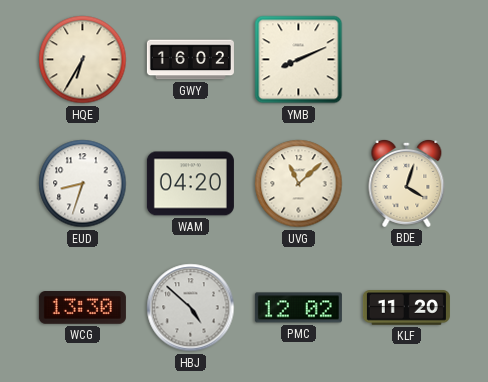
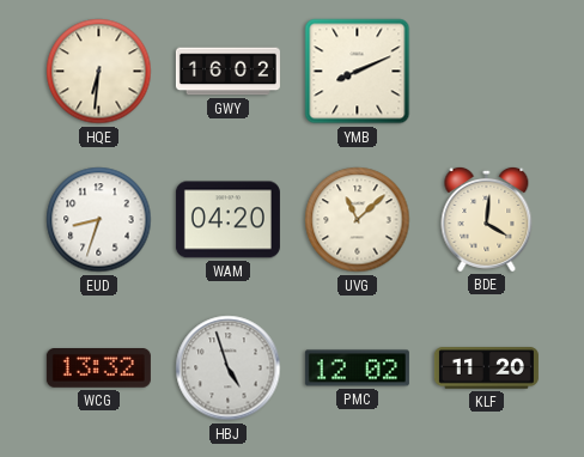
HQE: 6:35 -> 6:31 (99, 72)
BDE: 4:03 -> 4:01 (487, 219)
WCG: 13:30 -> 13:32 (98, 368)
HBJ: 4:52 -> 4:57 (229, 368)
